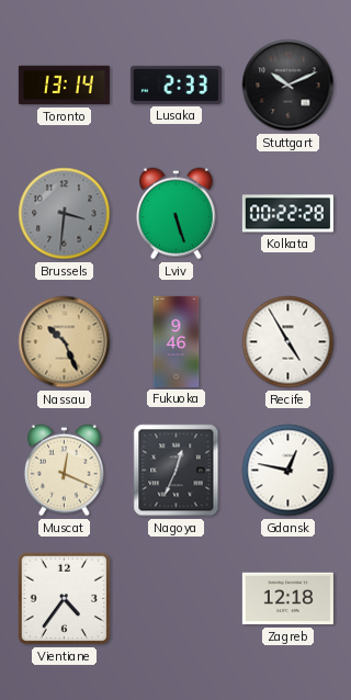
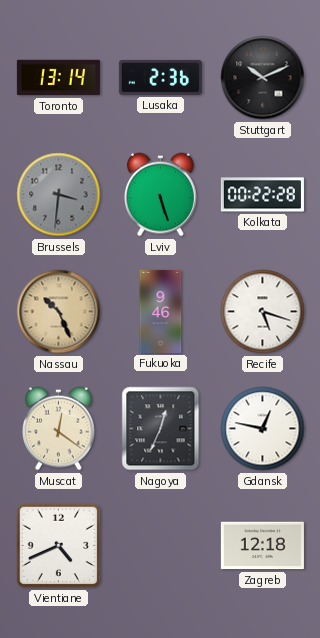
Lusaka: 2:33 -> 2:36 (160, 77)
Recife: 4:55 -> 5:18 (263, 312)
Muscat: 12:19 -> 12:21 (58, 429)
Vientiane: 4:36 -> 4:41 (59, 546)
